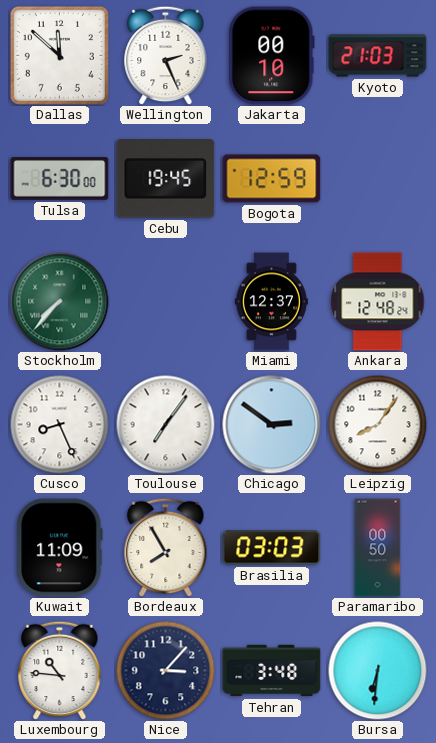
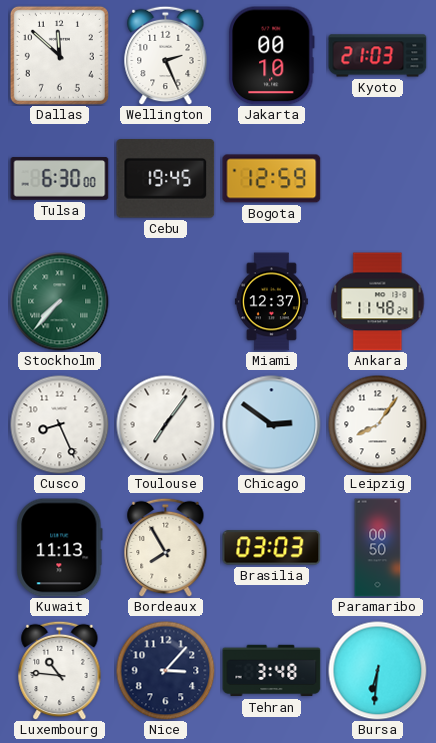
Ankara: 12:48 -> 11:48 (378, 302)
Kuwait: 11:09 -> 11:13 (60, 548)
